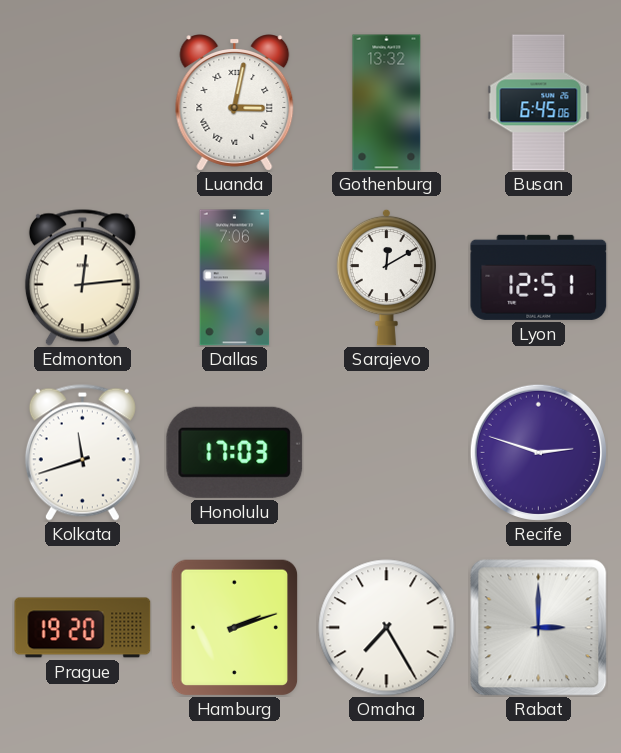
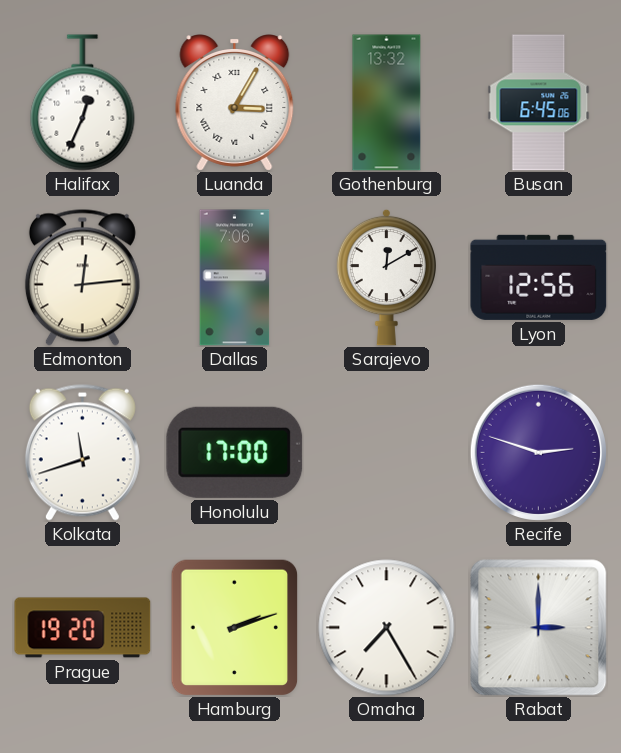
Halifax: none -> 12:34 (83, 103)
Luanda: 3:02 -> 3:05 (235, 103)
Lyon: 12:51 -> 12:56 (539, 277)
Honolulu: 17:03 -> 17:00 (235, 452)
